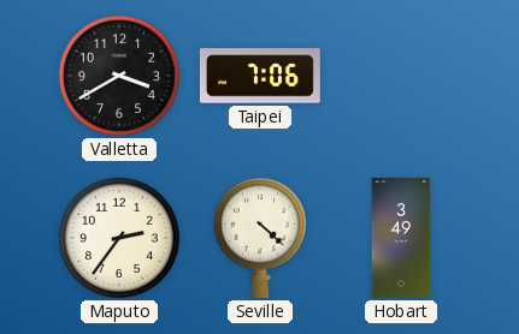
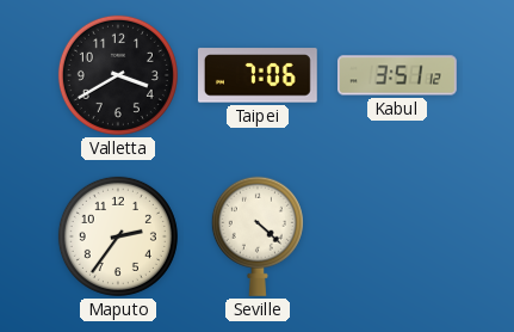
Kabul: none -> 3:51 (398, 75)
Hobart: 3:49 -> none (401, 239)
